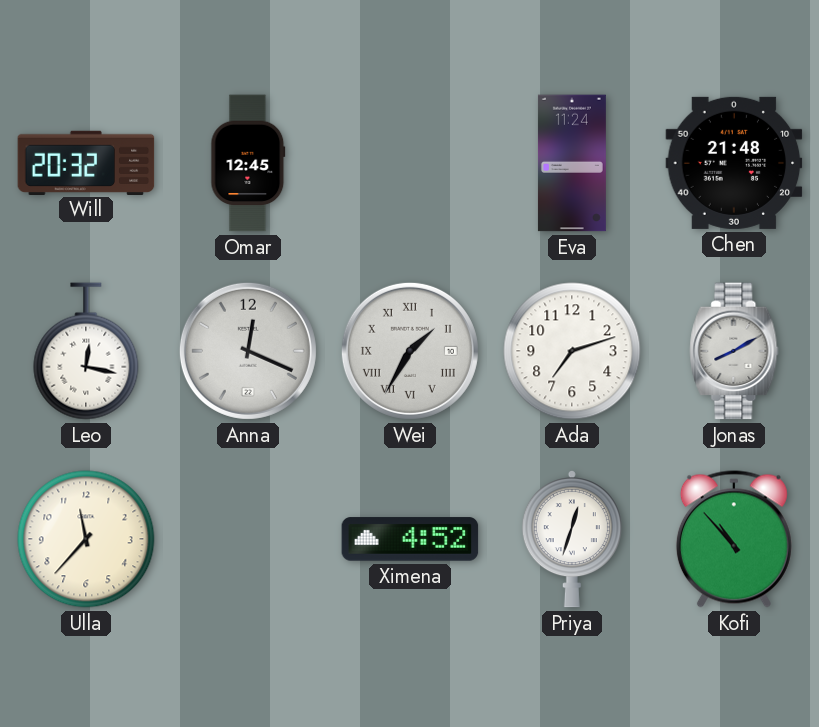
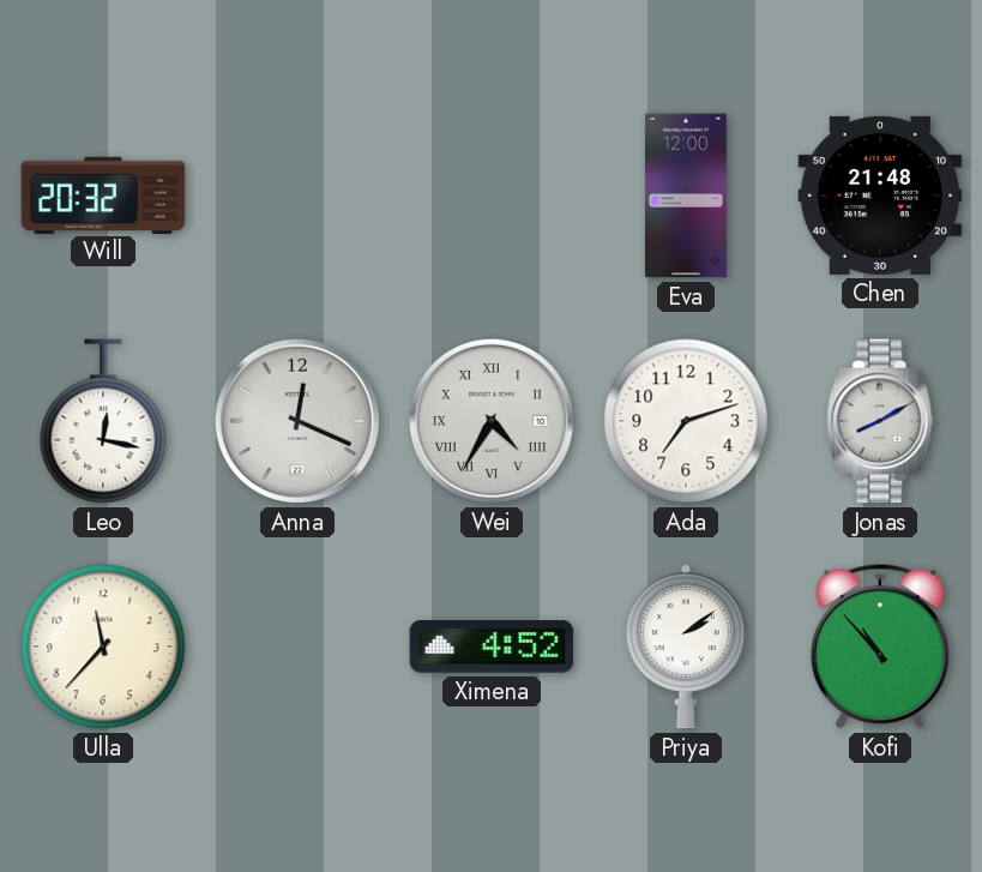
Omar: 12:45 -> none (248, 163)
Eva: 11:24 -> 12:00 (686, 196)
Wei: 1:35 -> 4:35 (492, 421)
Priya: 12:33 -> 2:09 (686, 648)
